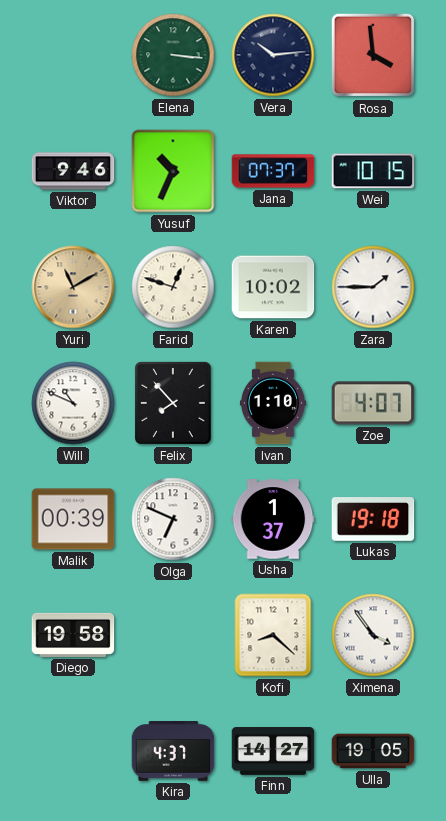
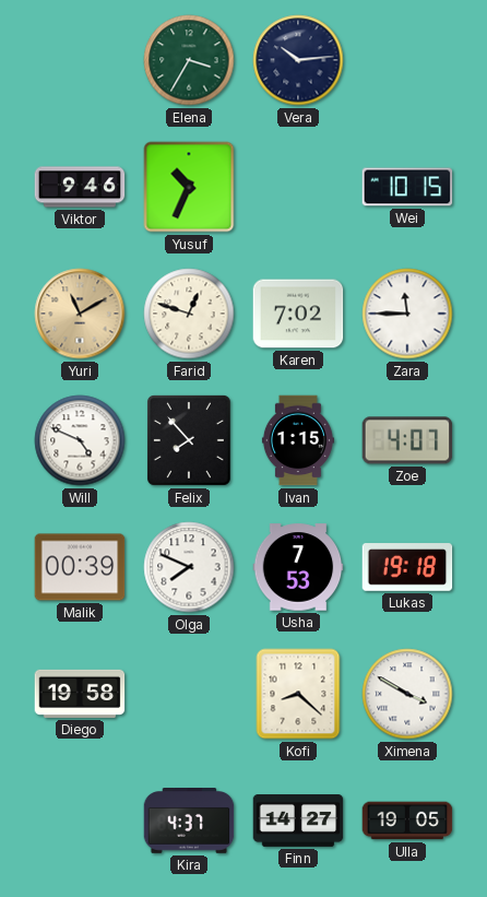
Elena: 3:16 -> 3:35 (189, 60)
Rosa: 3:59 -> none (373, 55)
Jana: 07:37 -> none (273, 171)
Karen: 10:02 -> 7:02 (298, 314)
Zara: 1:45 -> 11:45 (407, 314)
Will: 10:49 -> 4:49 (80, 440)
Ivan: 1:10 -> 1:15 (298, 440)
Olga: 6:49 -> 7:49 (189, 567)
Usha: 1:37 -> 7:53 (298, 567)
Ximena: 3:54 -> 3:50 (407, 694)
